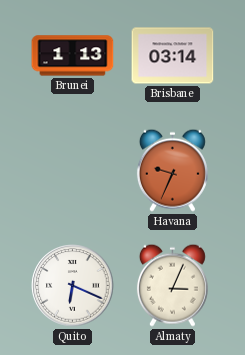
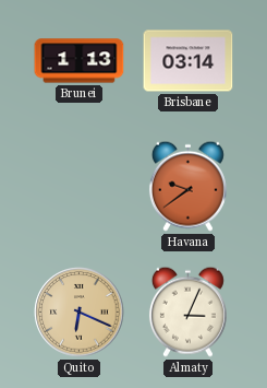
Havana: 9:34 -> 9:39 (187, 186)
Quito dial: white -> champagne (80, 313)
